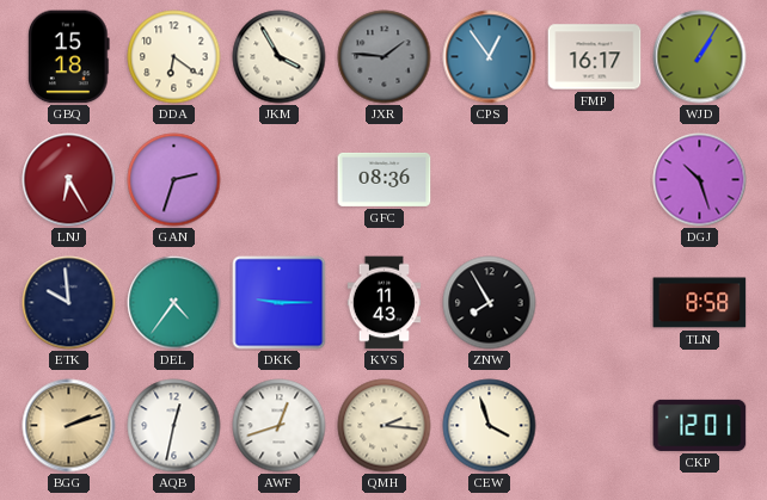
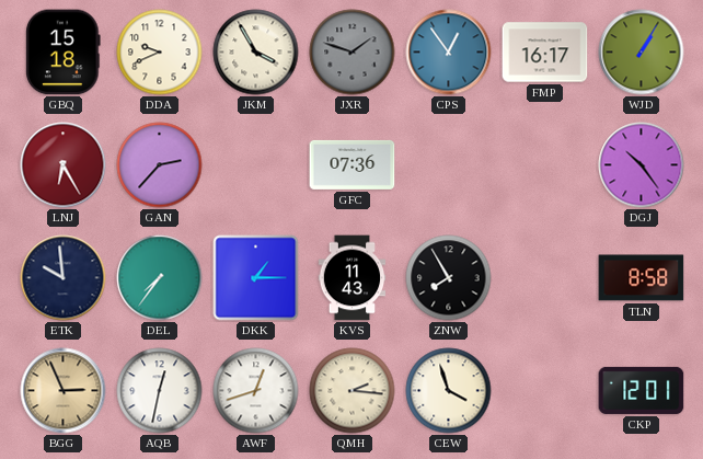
DDA: 6:21 -> 9:41 (160, 53)
JXR: 1:46 -> 1:48 (353, 53)
GAN: 2:33 -> 2:37 (160, 165)
GFC: 08:36 -> 07:36 (353, 164)
DGJ: 10:27 -> 10:24 (642, 165)
DEL: 4:36 -> 7:36 (160, 278)
DKK: 9:15 -> 1:15 (256, 278)
BGG: 2:12 -> 2:56 (64, 391)
